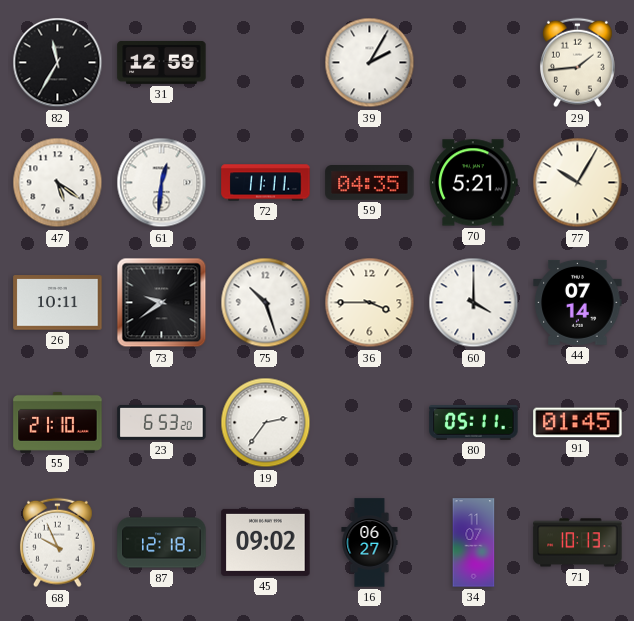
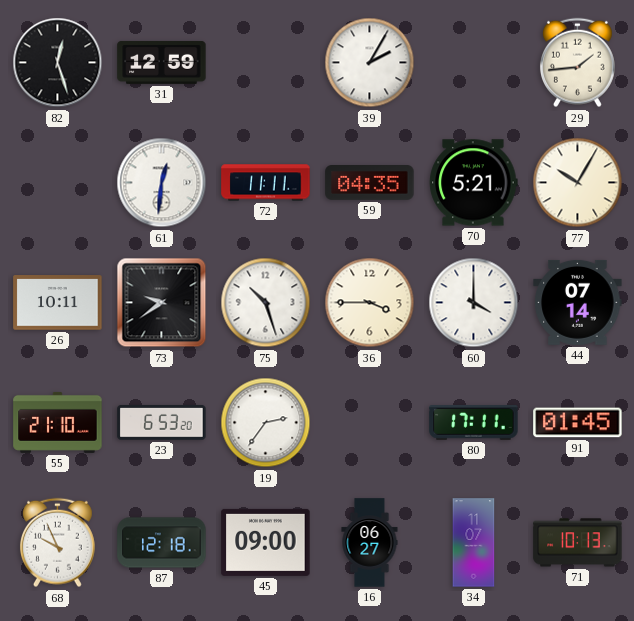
82: 11:35 -> 12:27 (58, 63)
47: 5:21 -> none (58, 183)
80: 05:11 -> 17:11 (474, 423)
45: 09:02 -> 09:00 (266, 542)
